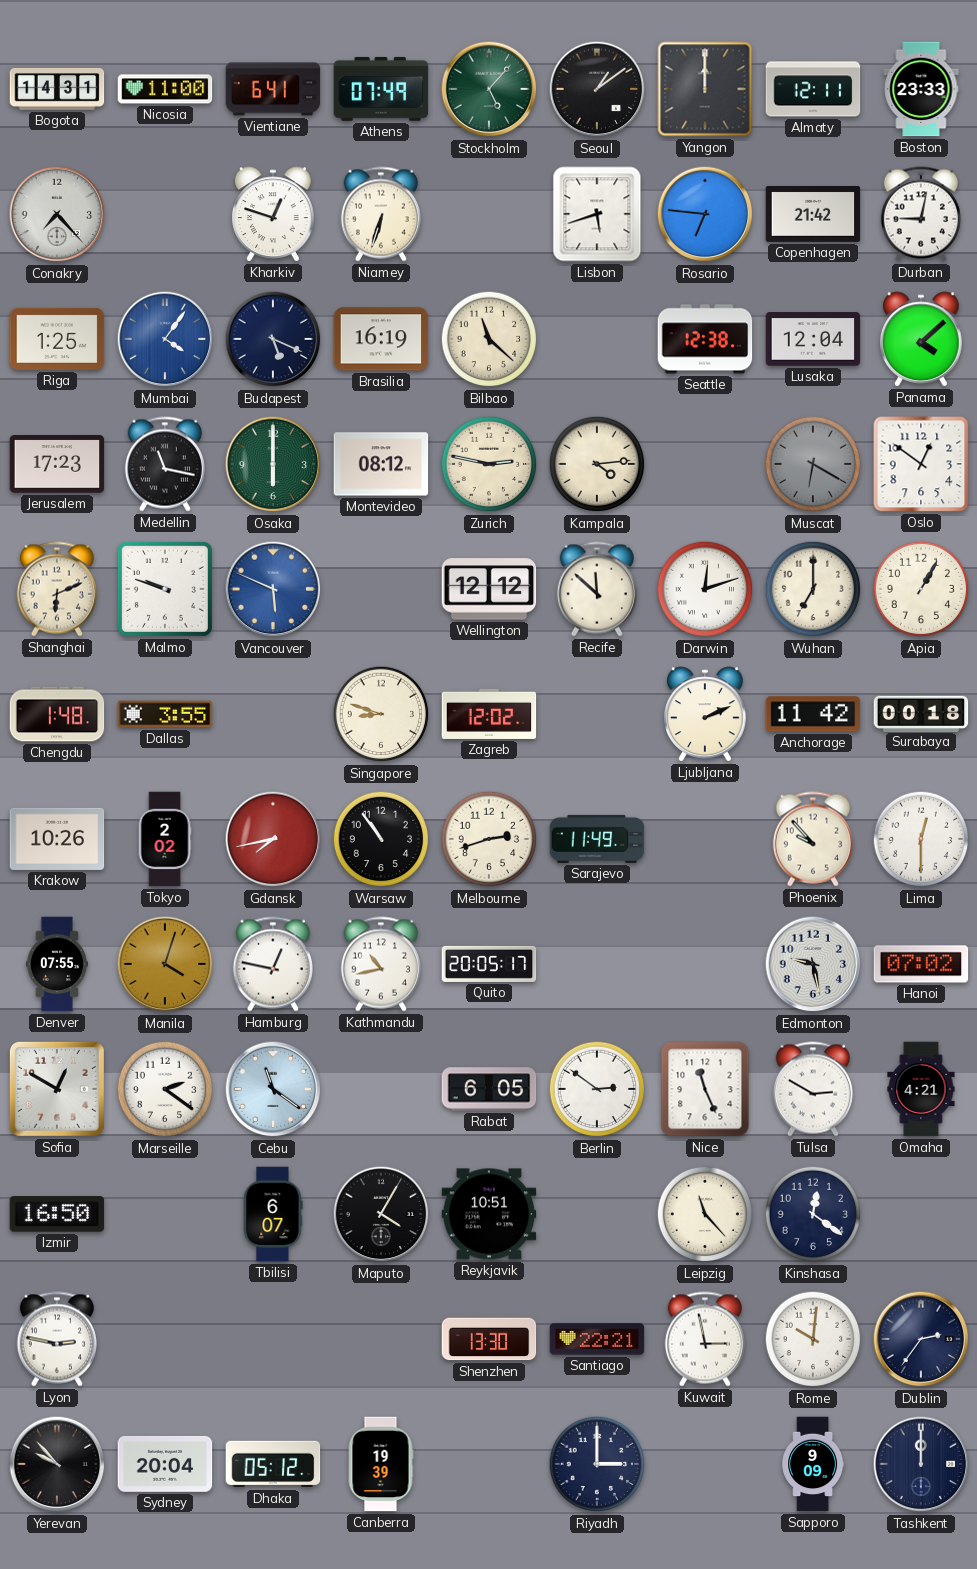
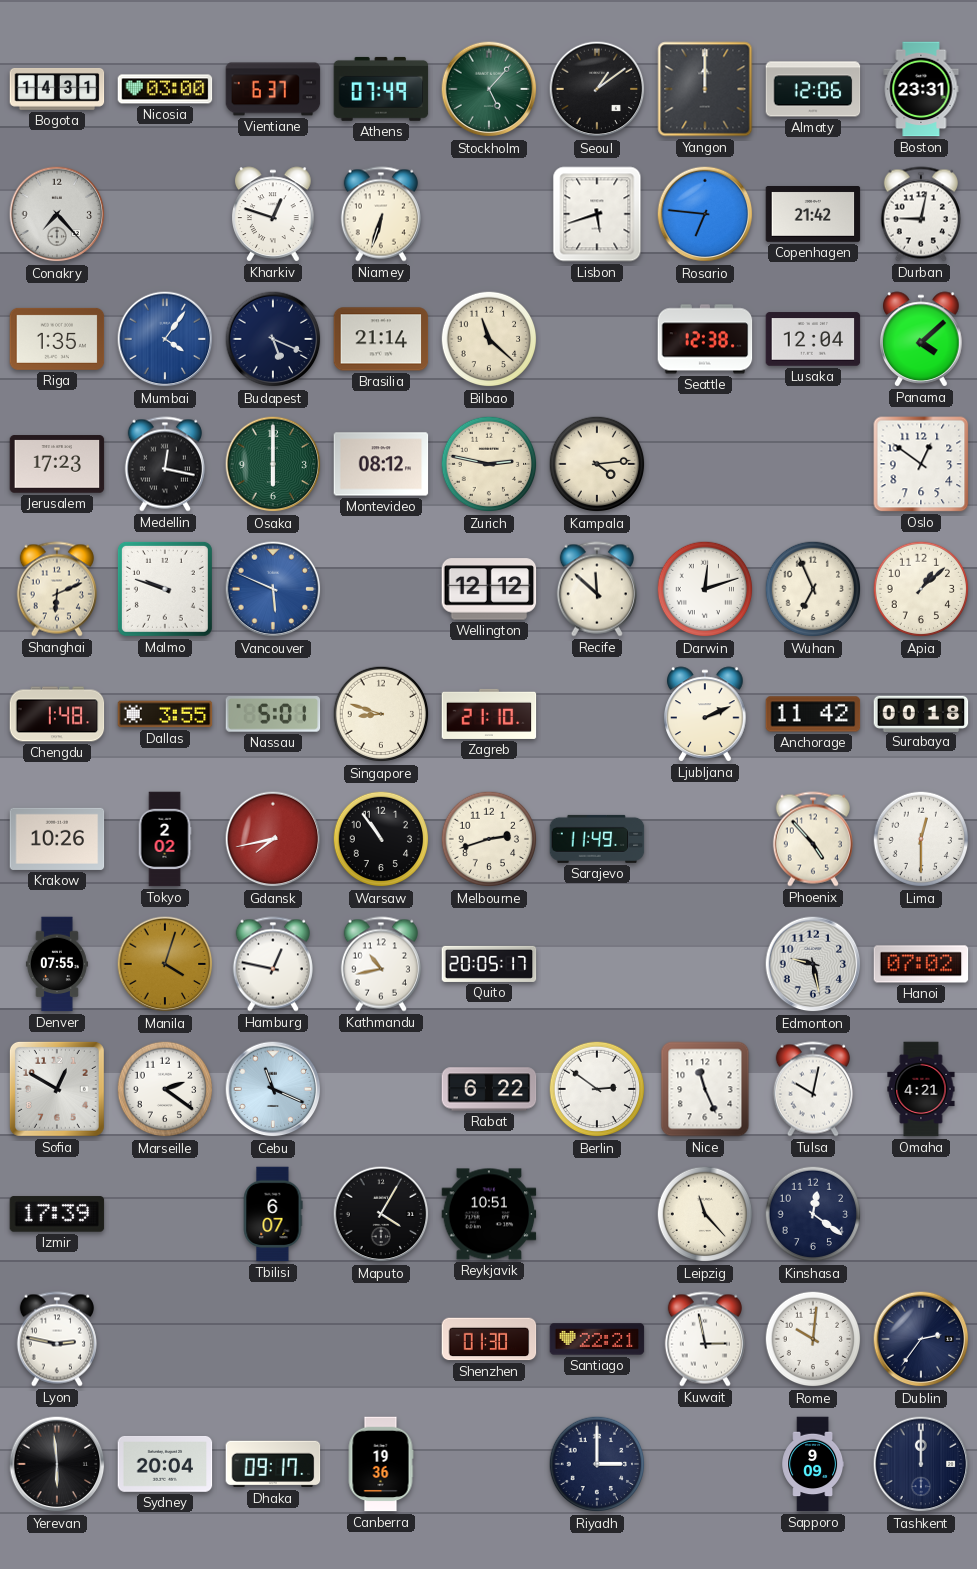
Nicosia: 11:00 -> 03:00 (165, 89)
Vientiane: 6:41 -> 6:37 (273, 89)
Almaty: 12:11 -> 12:06 (813, 89)
Boston: 23:33 -> 23:31 (921, 89)
Riga: 1:25 -> 1:35 (57, 339)
Brasilia: 16:19 -> 21:14 (381, 339)
Medellin: 11:17 -> 12:17 (165, 464)
Muscat: 6:20 -> none (813, 464)
Wuhan: 7:00 -> 6:56 (813, 589)
Apia: 1:05 -> 1:08 (921, 589)
Nassau: none -> 5:01 (273, 715)
Zagreb: 12:02 -> 21:10 (489, 714)
Phoenix: 9:53 -> 4:53 (813, 839)
Cebu: 11:21 -> 11:19 (273, 1089)
Rabat: 6:05 -> 6:22 (489, 1089)
Tulsa: 2:50 -> 10:02 (813, 1089)
Izmir: 16:50 -> 17:39 (57, 1214)
Shenzhen: 13:30 -> 01:30 (489, 1339)
Yerevan: 9:53 -> 5:59 (57, 1464)
Dhaka: 05:12 -> 09:17 (273, 1464)
Canberra: 19:39 -> 19:36 (381, 1464)
